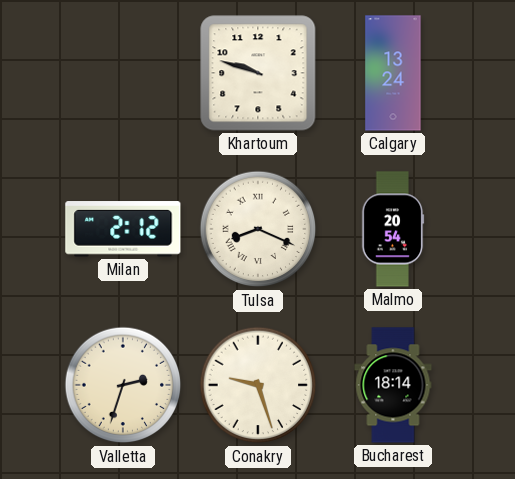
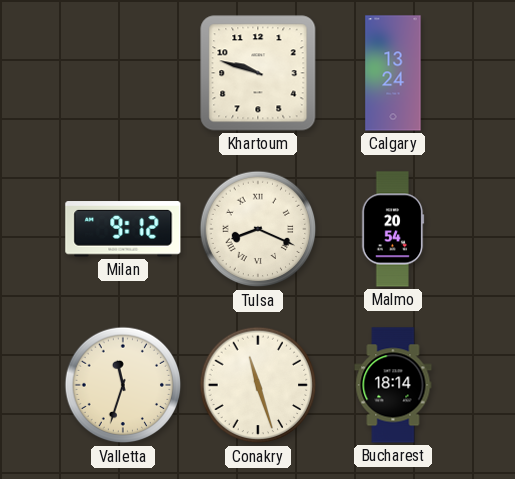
Milan: 2:12 -> 9:12 (123, 229)
Valletta: 2:33 -> 11:33 (123, 385)
Conakry: 9:27 -> 11:27 (258, 385)
